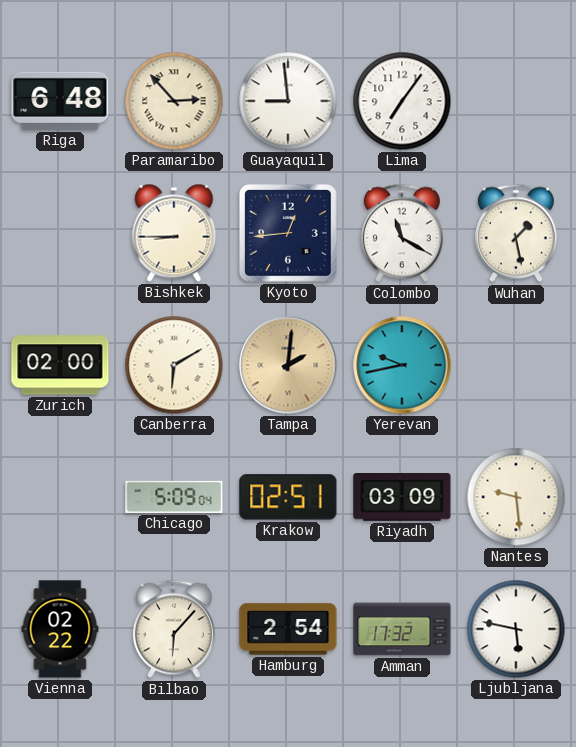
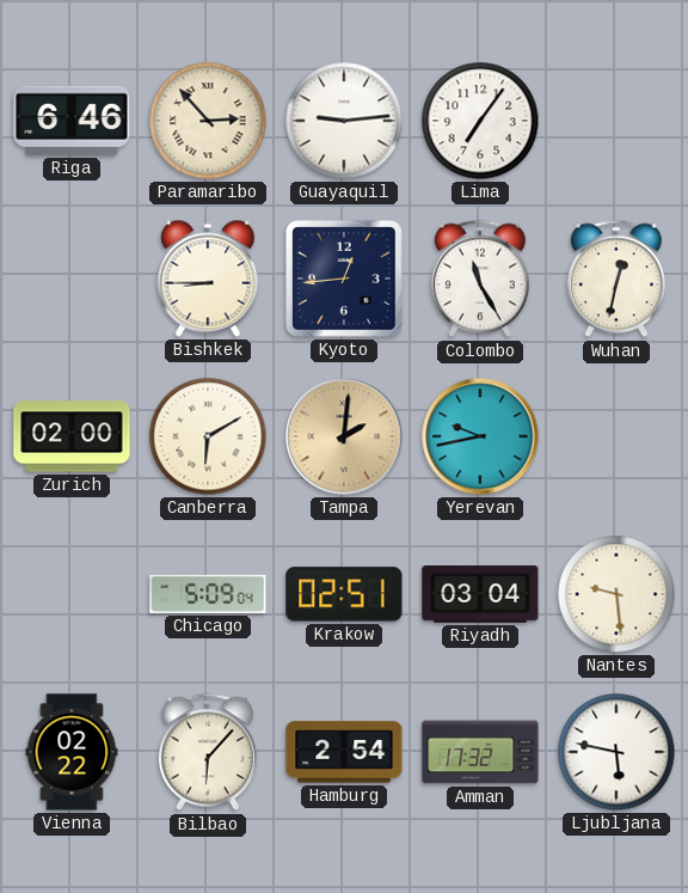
Riga: 6:48 -> 6:46 (72, 121)
Guayaquil: 8:59 -> 9:14 (344, 121)
Colombo: 11:20 -> 11:25 (480, 279)
Wuhan: 1:28 -> 12:32 (616, 279)
Riyadh: 03:09 -> 03:04 (480, 595)
